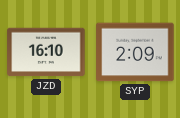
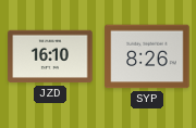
SYP: 2:09 -> 8:26 (147, 56)
